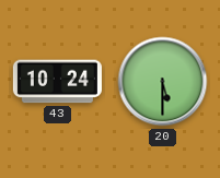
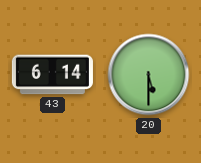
43: 10:24 -> 6:14 (52, 75)
